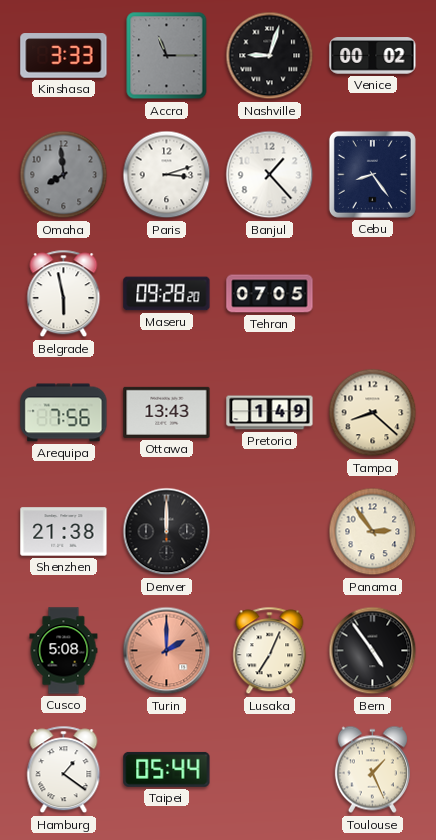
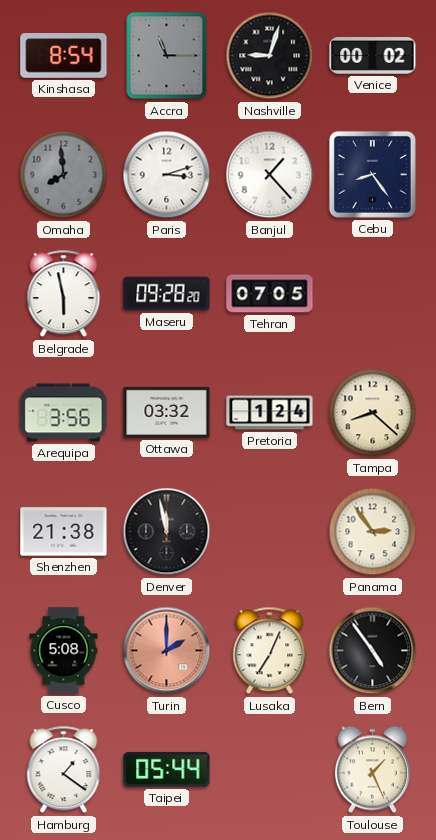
Kinshasa: 3:33 -> 8:54 (64, 56)
Arequipa: 7:56 -> 3:56 (64, 413)
Ottawa: 13:43 -> 03:32 (167, 412)
Pretoria: 1:49 -> 1:24 (270, 413)
Denver: 12:00 -> 11:58 (167, 532)
